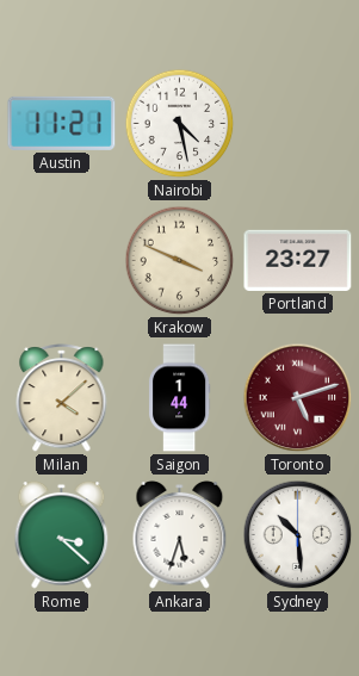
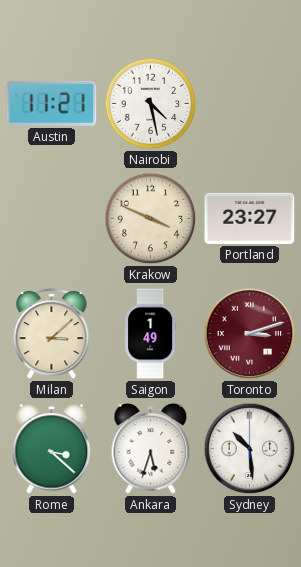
Milan: 4:08 -> 3:08 (52, 334)
Saigon: 1:44 -> 1:49 (150, 334)
Toronto: 5:12 -> 3:12 (250, 334)
